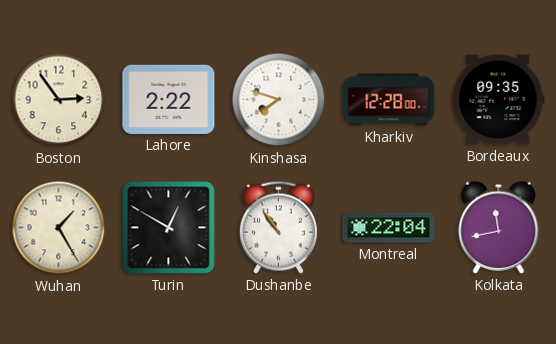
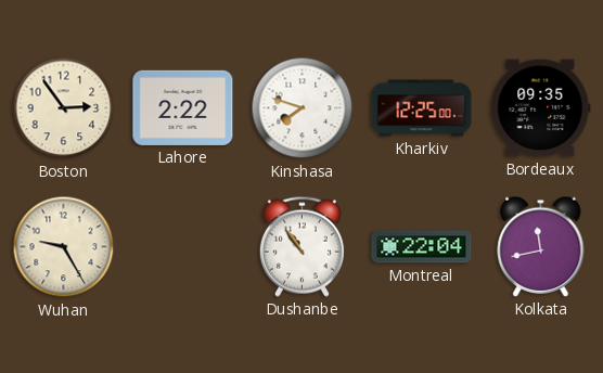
Kharkiv: 12:28 -> 12:25 (422, 108)
Wuhan: 1:25 -> 9:25 (64, 247)
Turin: 12:50 -> none (169, 228)
